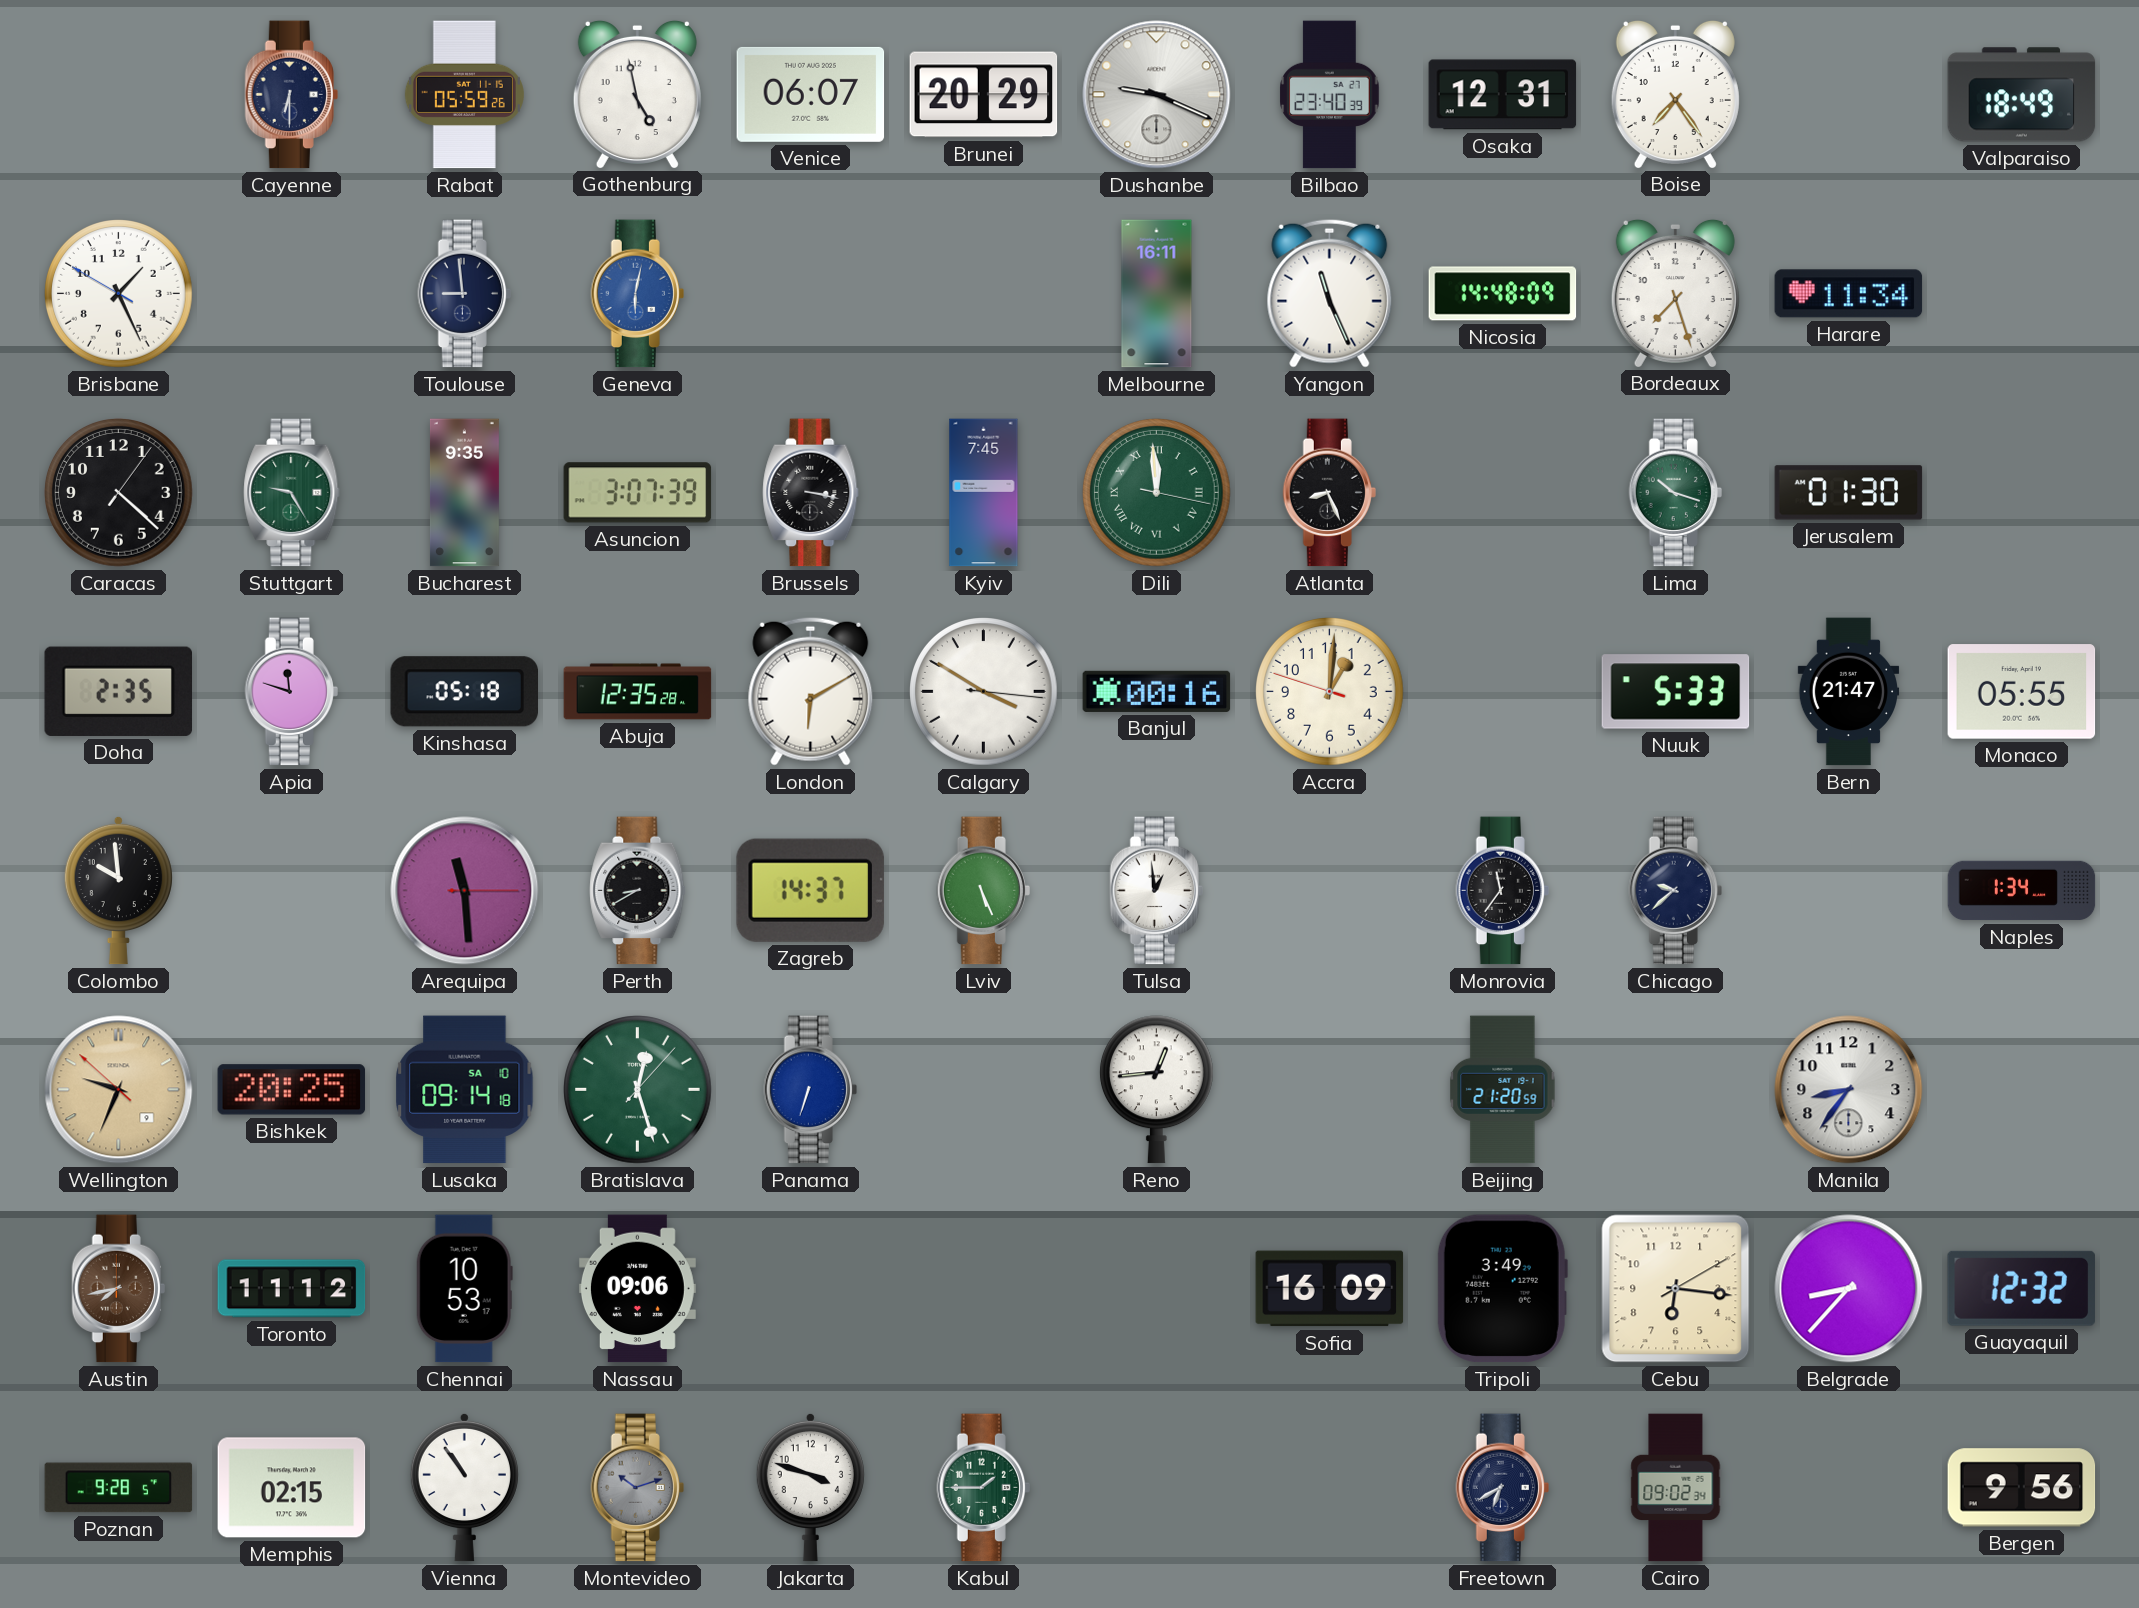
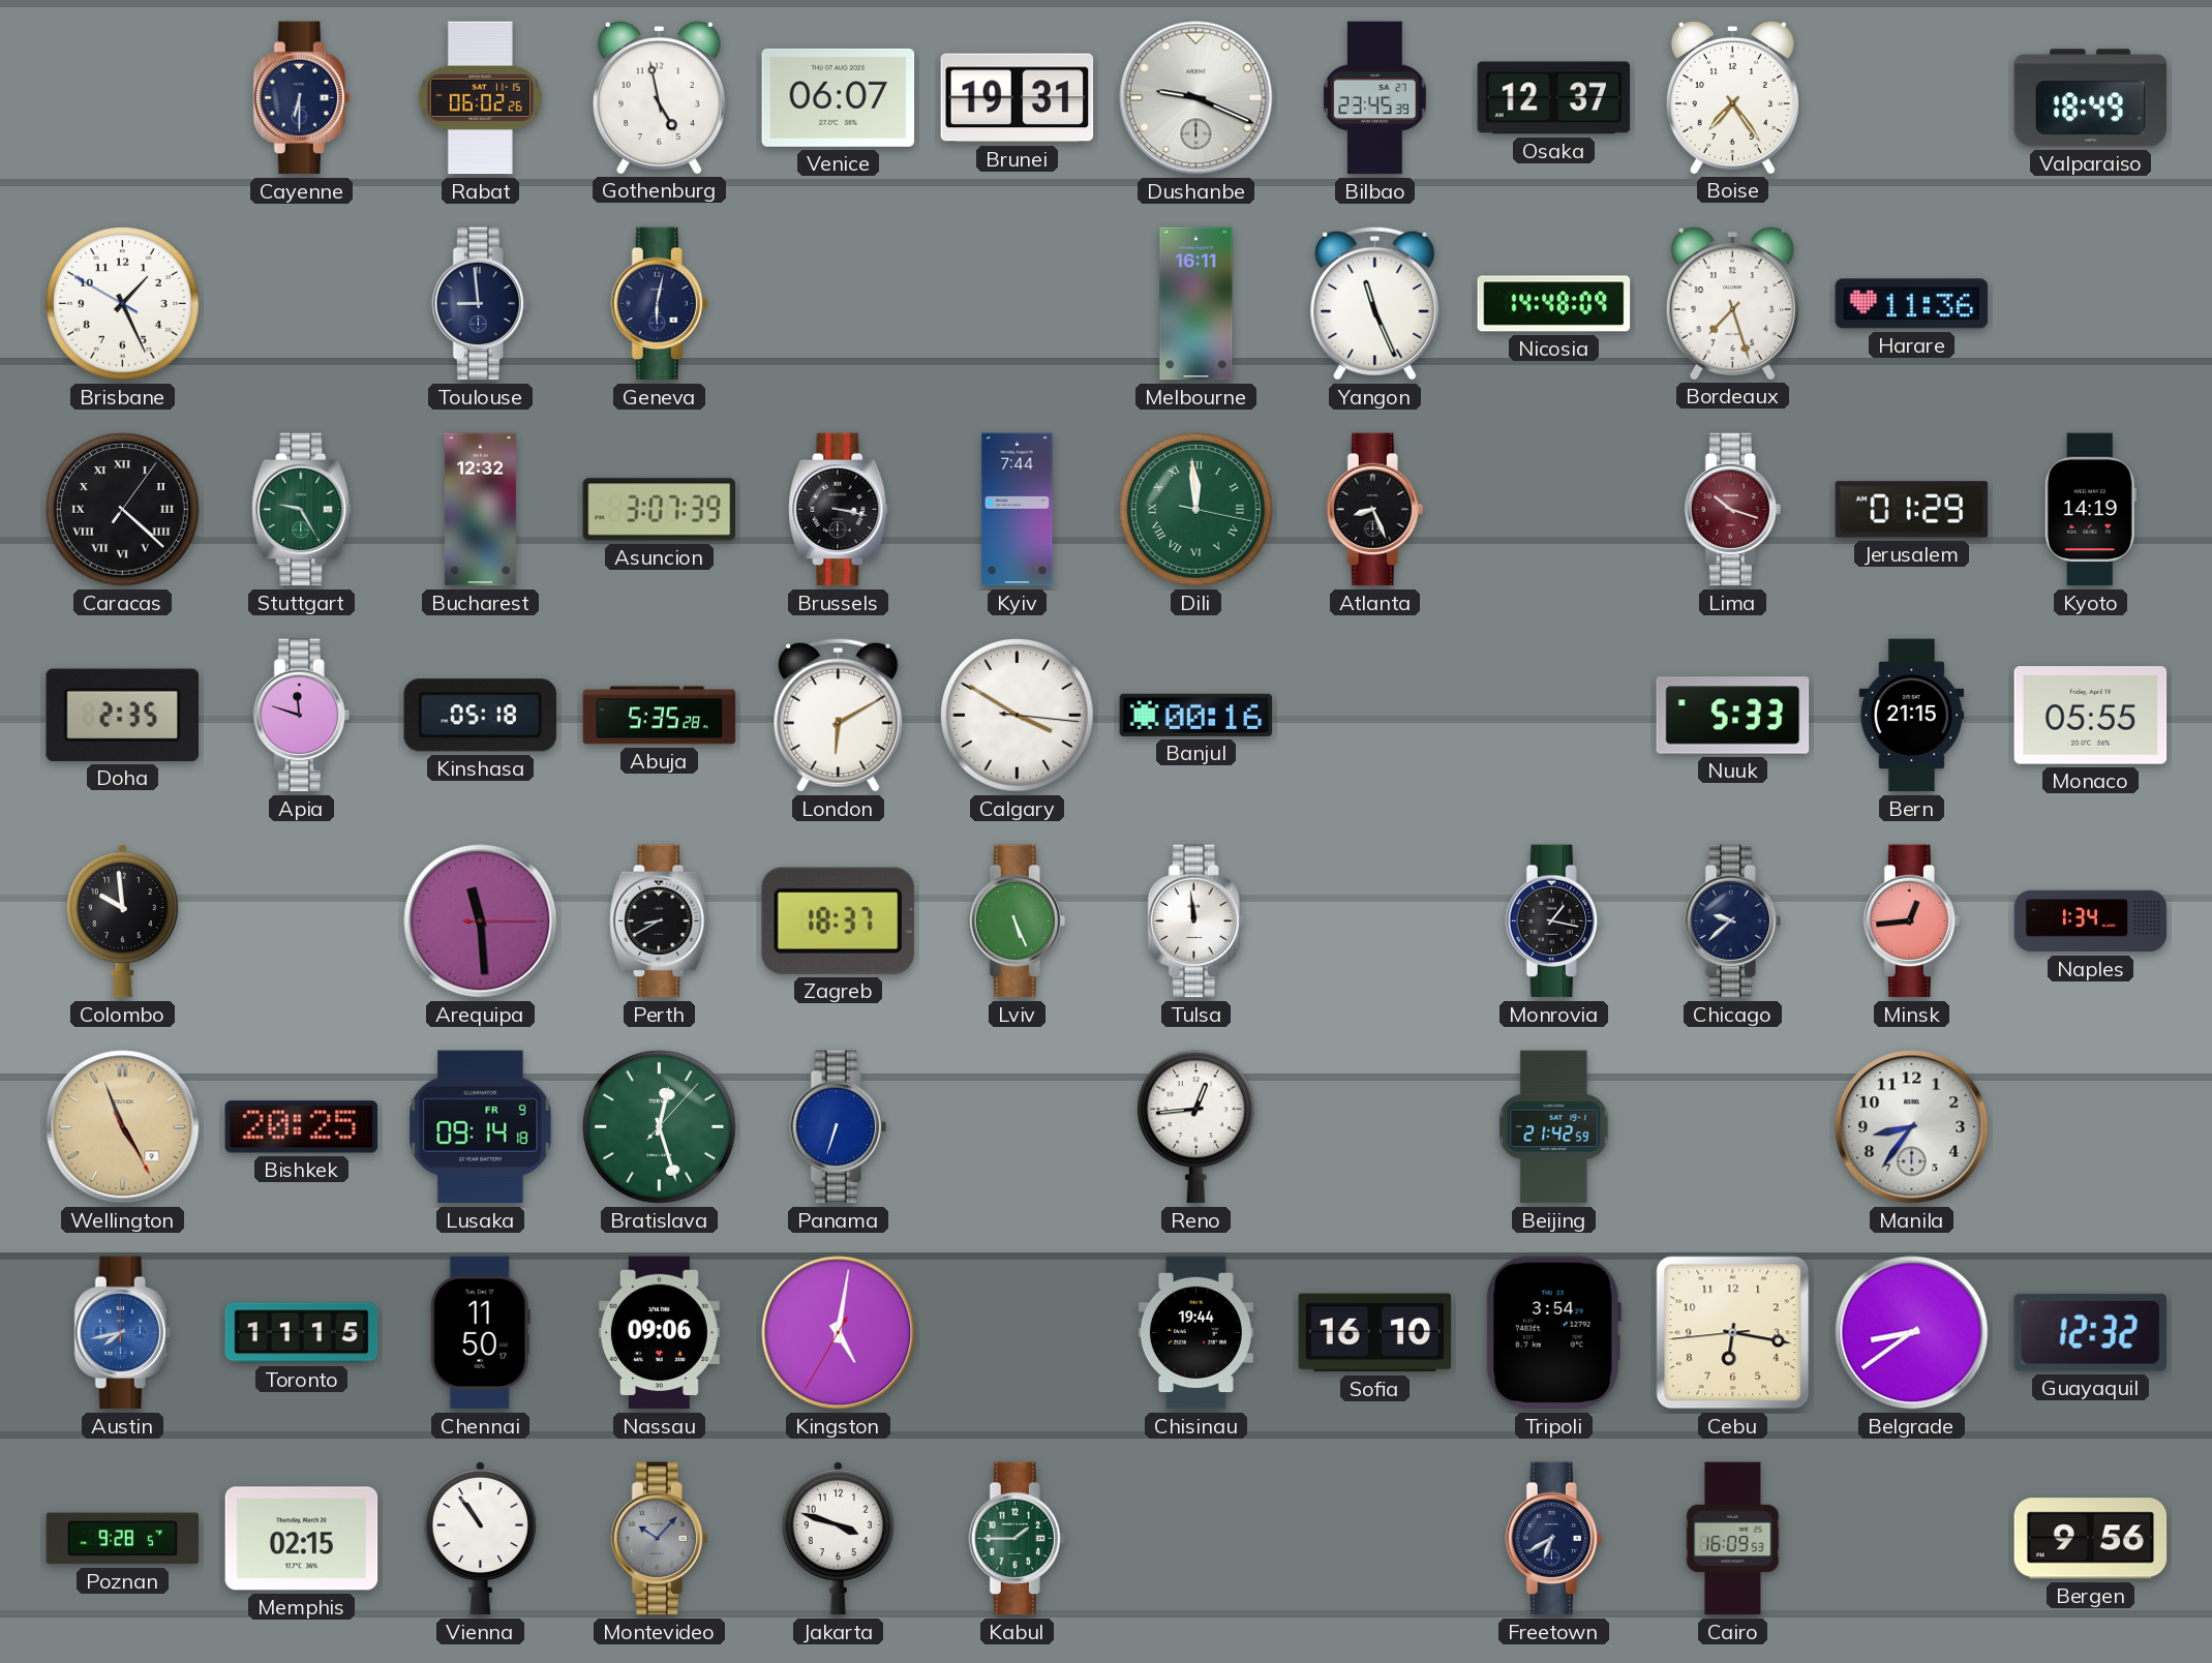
Rabat: 05:59 -> 06:02 (480, 98)
Brunei: 20:29 -> 19:31 (1018, 98)
Bilbao: 23:40 -> 23:45 (1375, 98)
Osaka: 12:31 -> 12:37 (1554, 98)
Geneva dial: blue -> navy (659, 304)
Harare: 11:34 -> 11:36 (1912, 304)
Caracas numerals: Arabic -> Roman (123, 510)
Bucharest: 9:35 -> 12:32 (480, 510)
Kyiv: 7:45 -> 7:44 (1018, 510)
Lima dial: green -> burgundy (1732, 510)
Jerusalem: 01:30 -> 01:29 (1912, 510)
Kyoto: none -> 14:19 (2090, 510)
Abuja: 12:35 -> 5:35 (660, 716)
Accra: 1:00 -> none (1330, 692)
Bern: 21:47 -> 21:15 (1912, 716)
Zagreb: 14:37 -> 18:37 (838, 920)
Tulsa: 12:59 -> 11:59 (1195, 921)
Monrovia: 11:36 -> 1:17 (1553, 921)
Minsk: none -> 12:44 (1911, 921)
Wellington: 9:33 -> 4:56 (123, 1127)
Lusaka date: SA 10 -> FR 9 (481, 1127)
Beijing: 21:20 -> 21:42 (1554, 1127)
Austin dial: brown -> blue (122, 1333)
Toronto: 11:12 -> 11:15 (302, 1333)
Chennai: 10:53 -> 11:50 (480, 1333)
Kingston: none -> 5:01 (839, 1333)
Chisinau: none -> 19:44 (1195, 1333)
Sofia: 16:09 -> 16:10 (1375, 1333)
Tripoli: 3:49 -> 3:54 (1553, 1333)
Cebu: 6:16:10 -> 6:16:44 (1733, 1333)
Belgrade: 8:37 -> 8:39 (1912, 1333)
Montevideo: 10:12 -> 10:07 (659, 1539)
Cairo: 09:02 -> 16:09 (1733, 1539)
